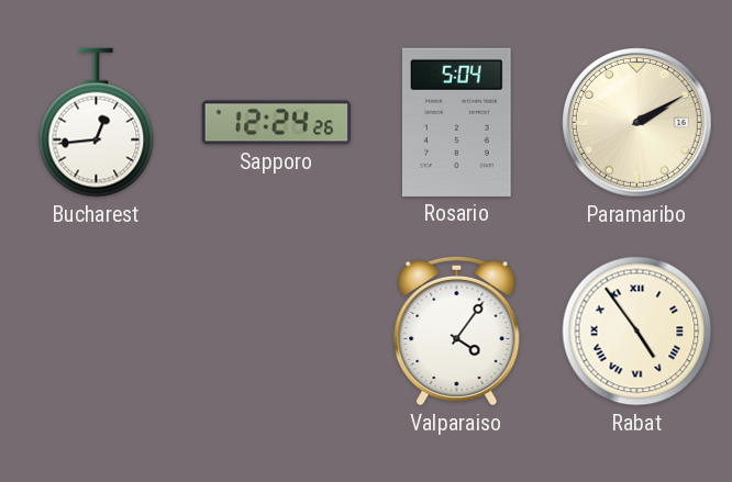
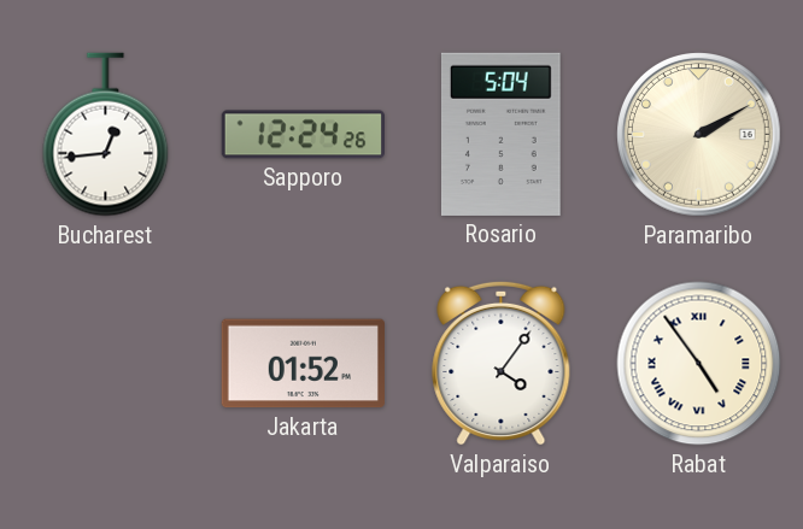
Jakarta: none -> 01:52 (303, 364)
